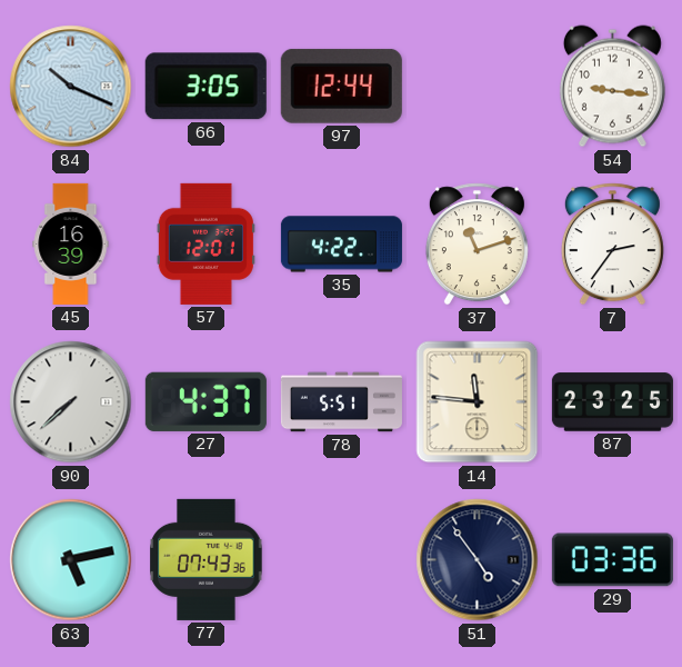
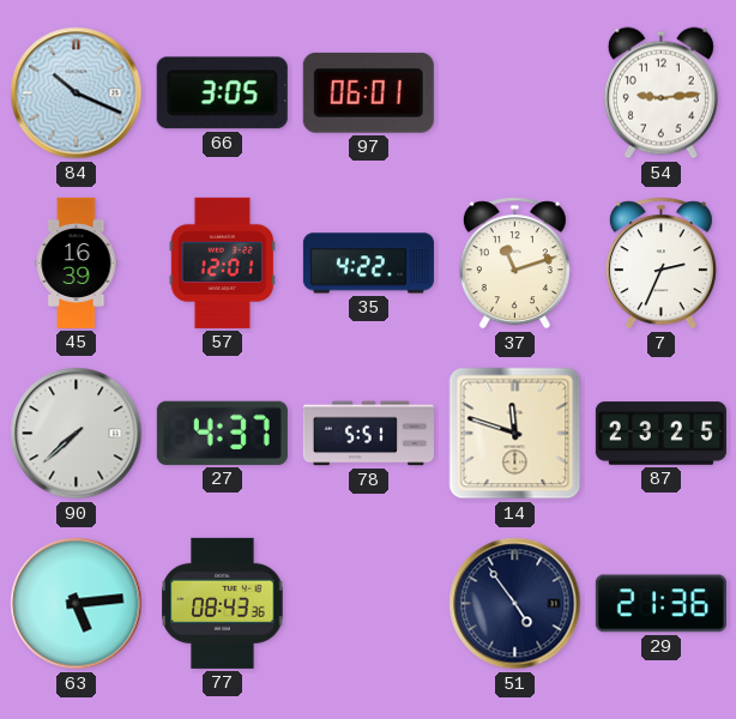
97: 12:44 -> 06:01 (368, 92)
54: 9:16 -> 9:14 (660, 93)
7: 2:36 -> 2:34 (660, 264)
14: 11:46 -> 11:48 (515, 434)
63: 5:13 -> 5:14 (77, 604)
77: 07:43 -> 08:43 (223, 603)
29: 03:36 -> 21:36 (660, 604)
